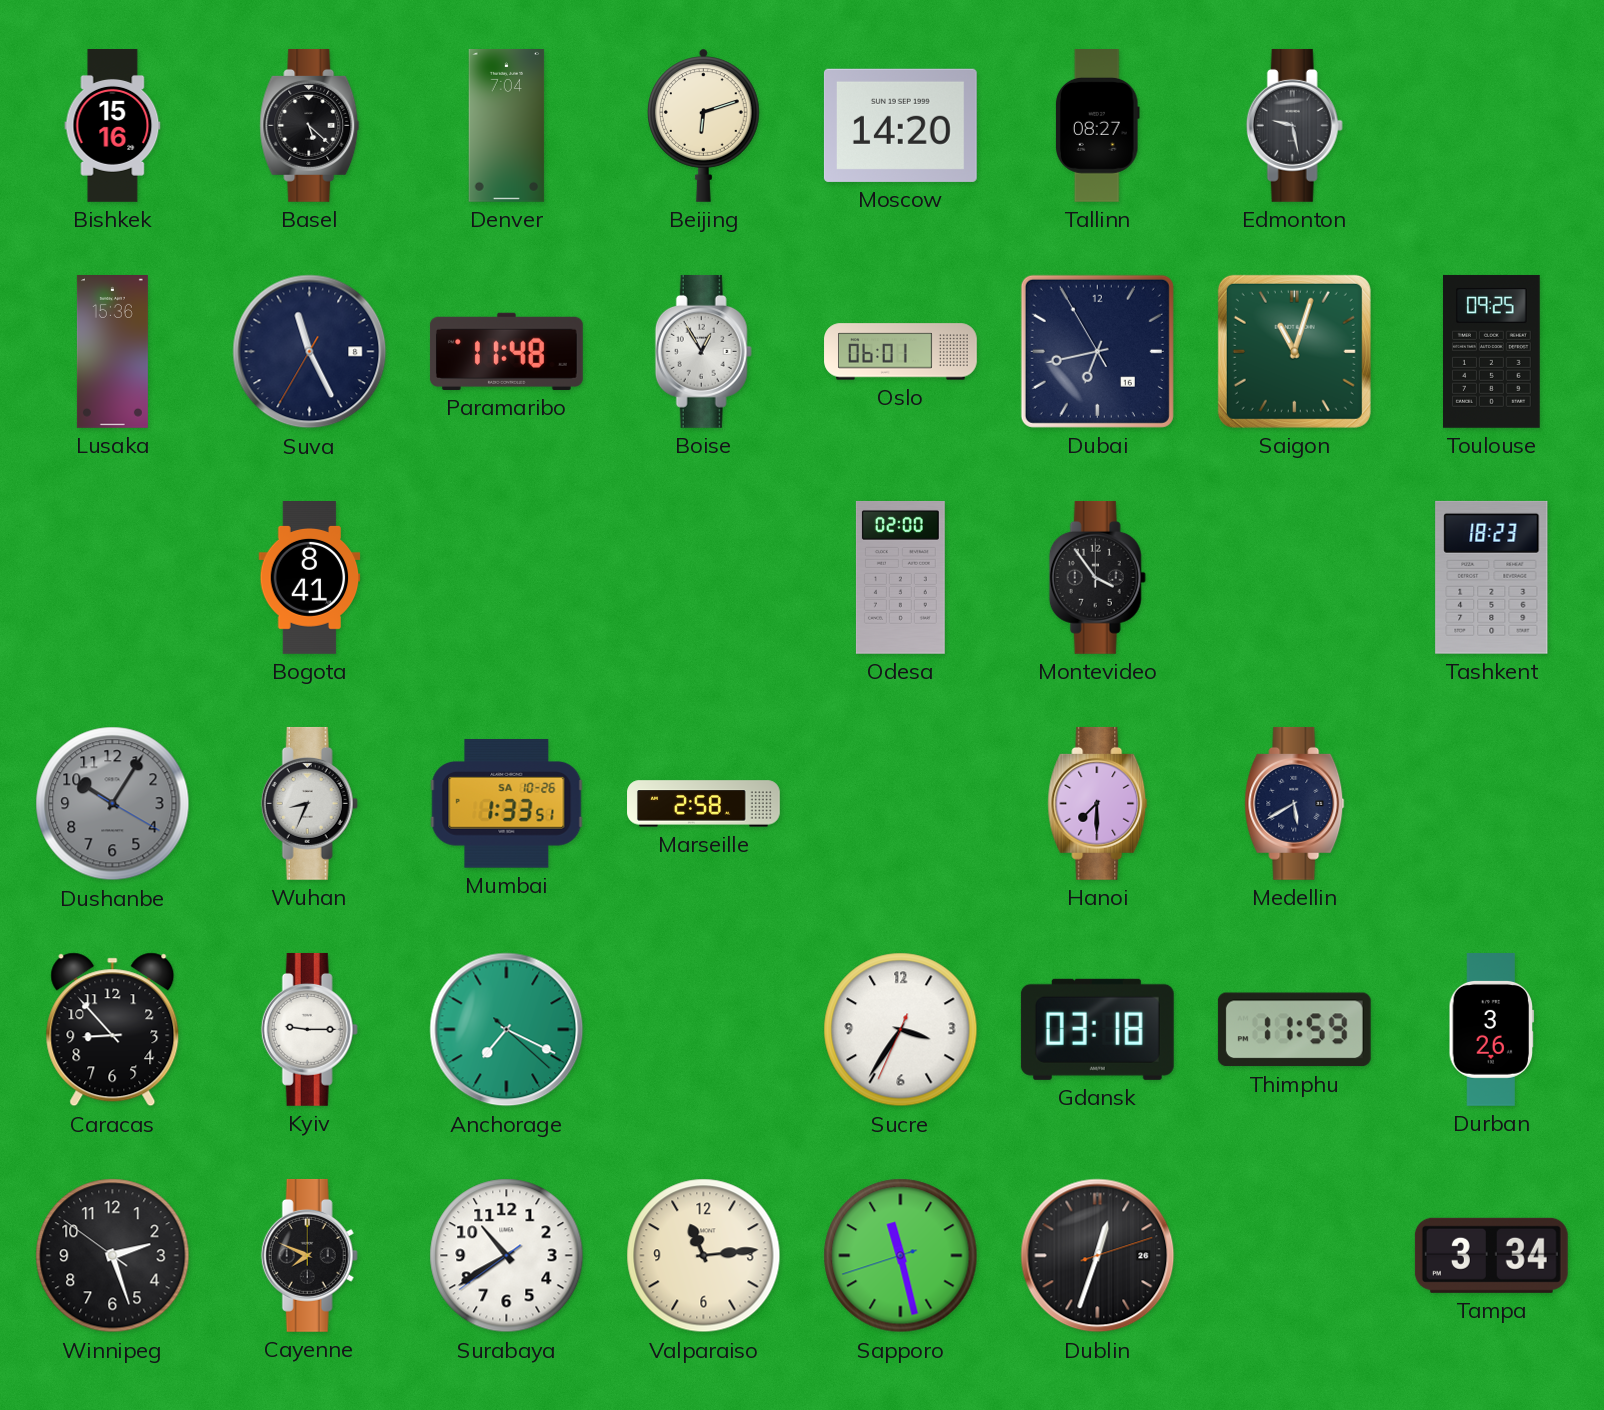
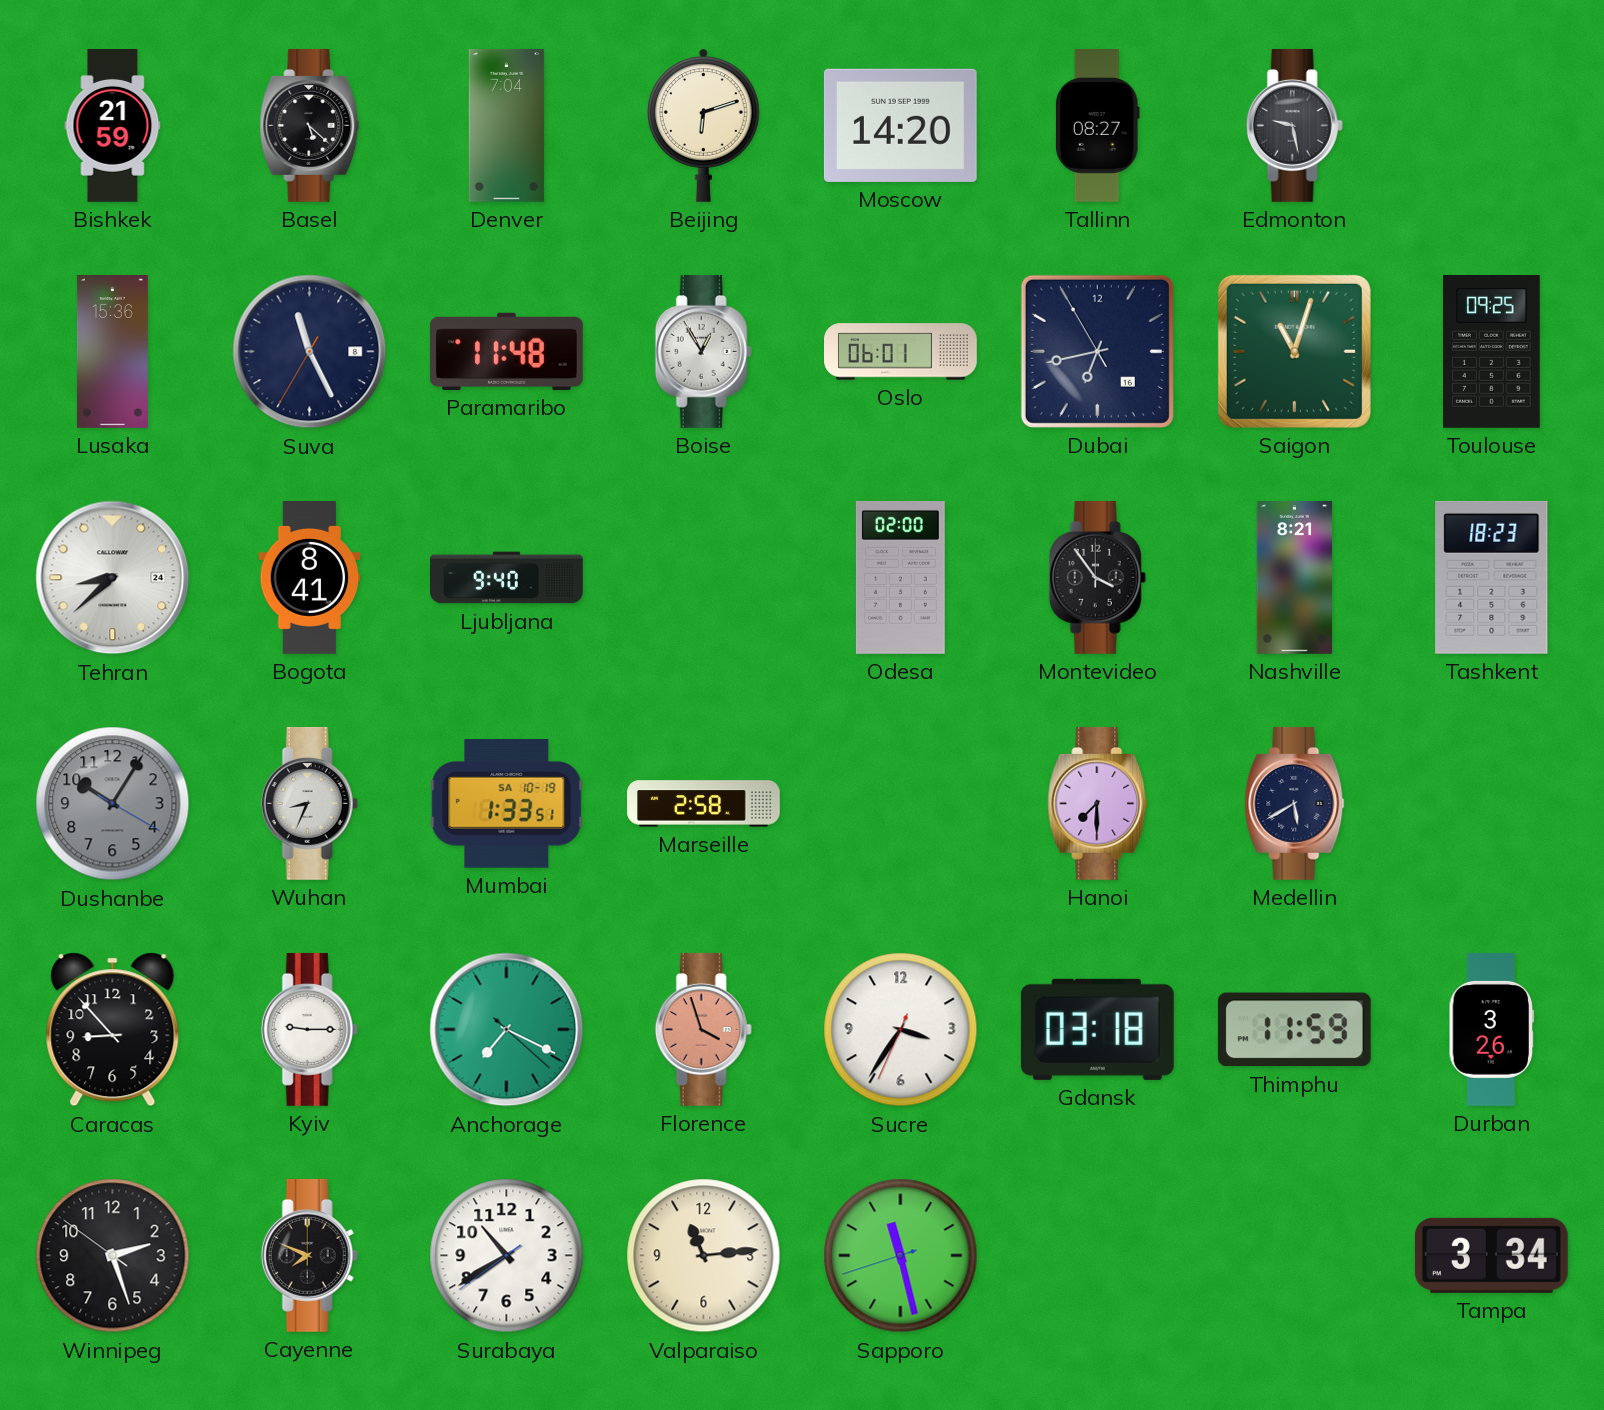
Bishkek: 15:16 -> 21:59 (113, 126)
Tehran: none -> 8:38 (113, 578)
Ljubljana: none -> 9:40 (507, 578)
Nashville: none -> 8:21 (1294, 578)
Mumbai date: SA 10-26 -> SA 10-19 (507, 804)
Florence: none -> 3:57 (703, 1029)
Dublin: 12:33 -> none (1098, 1256)
